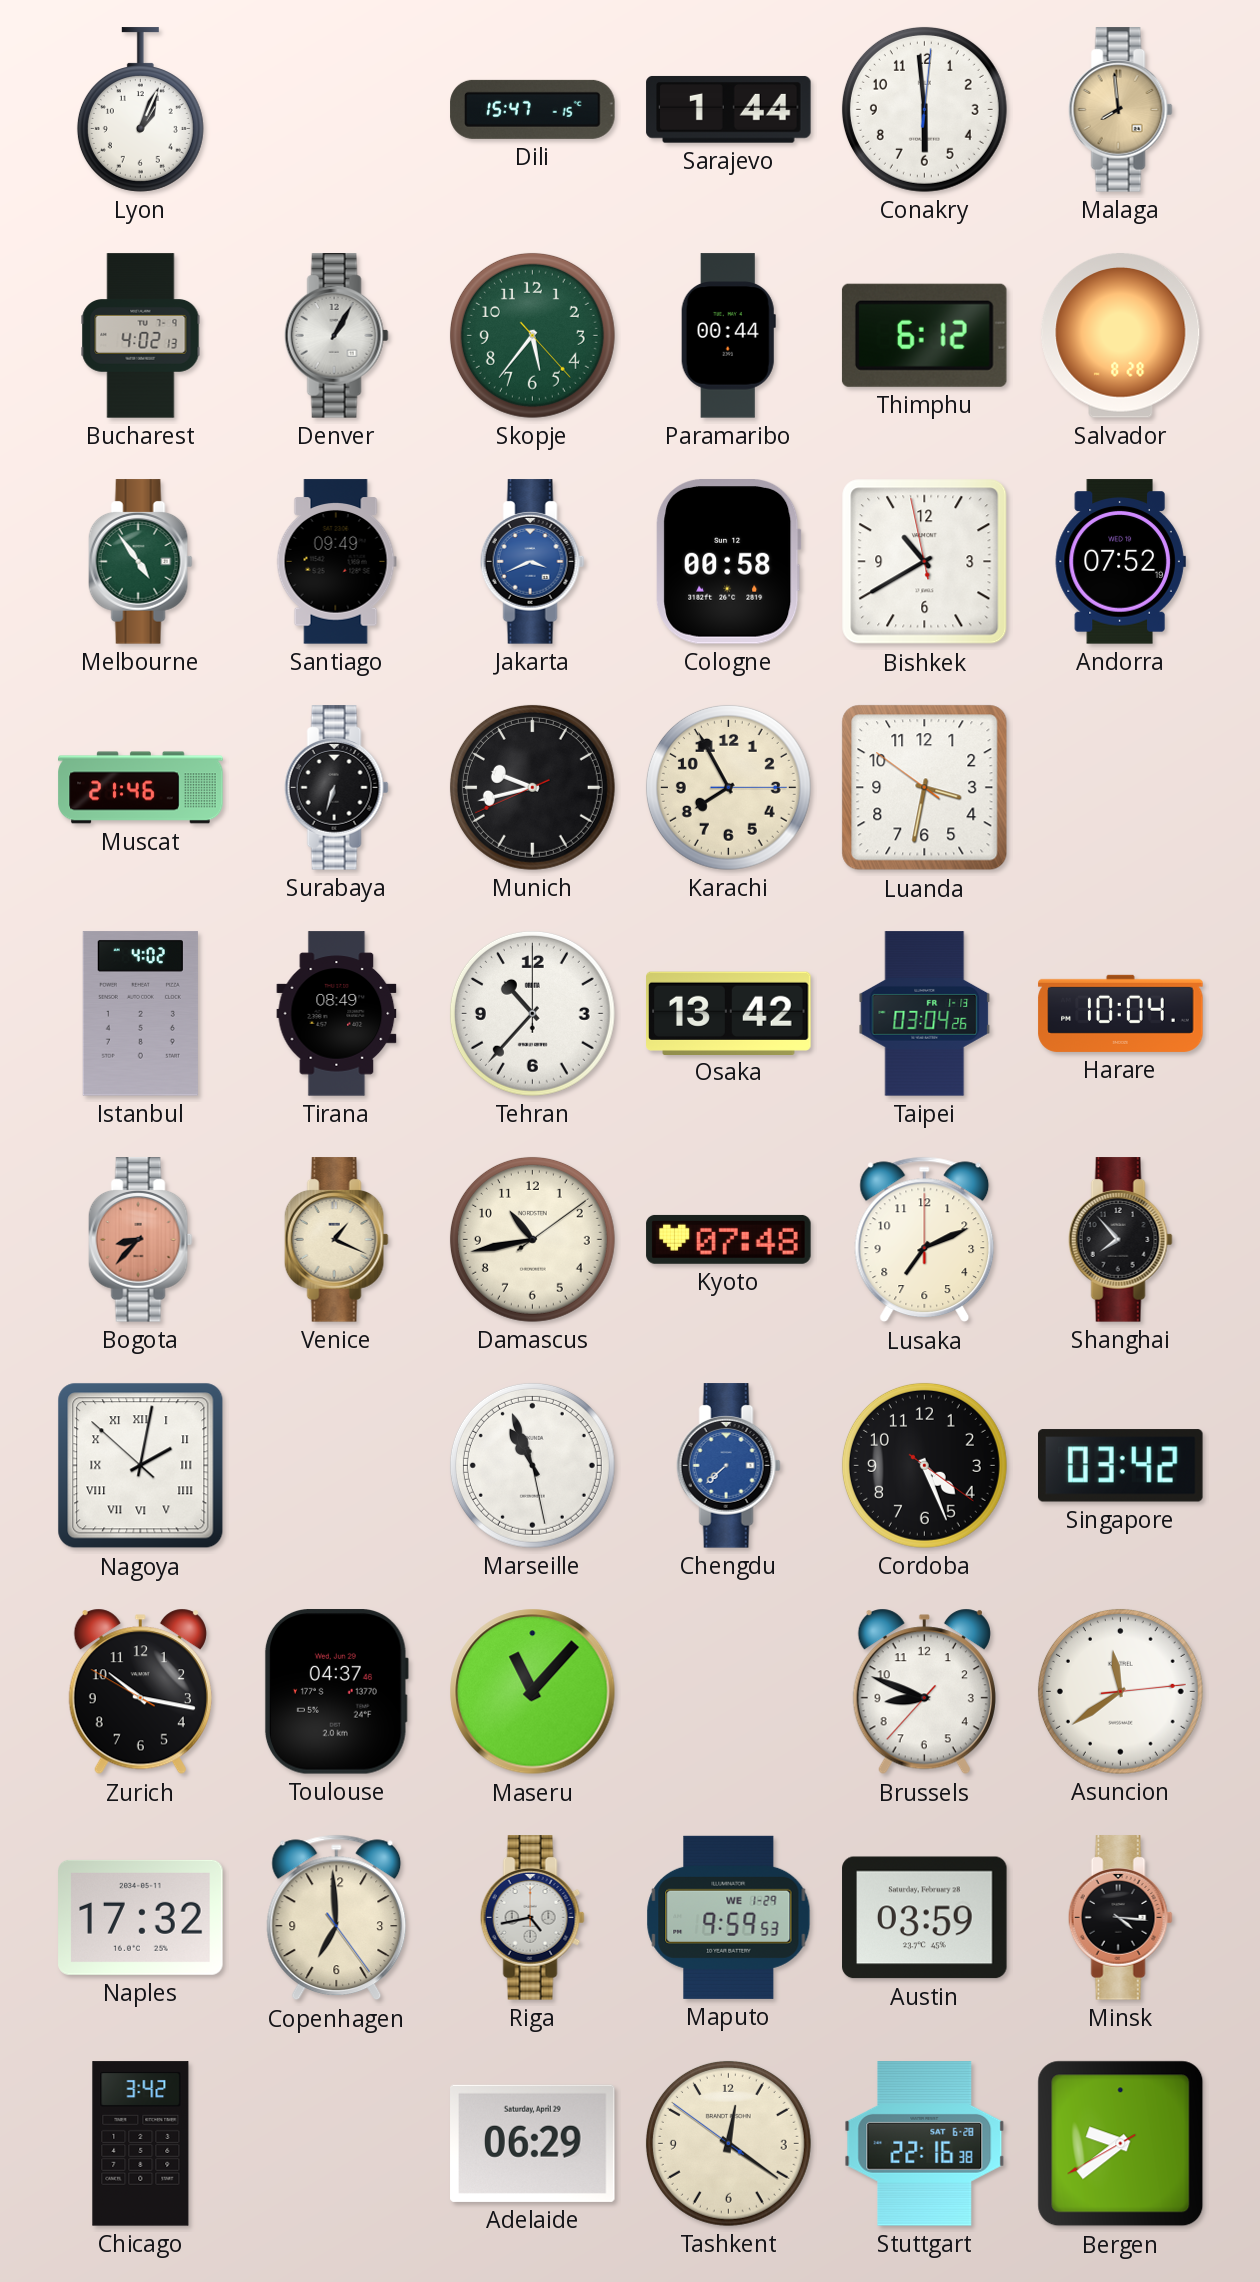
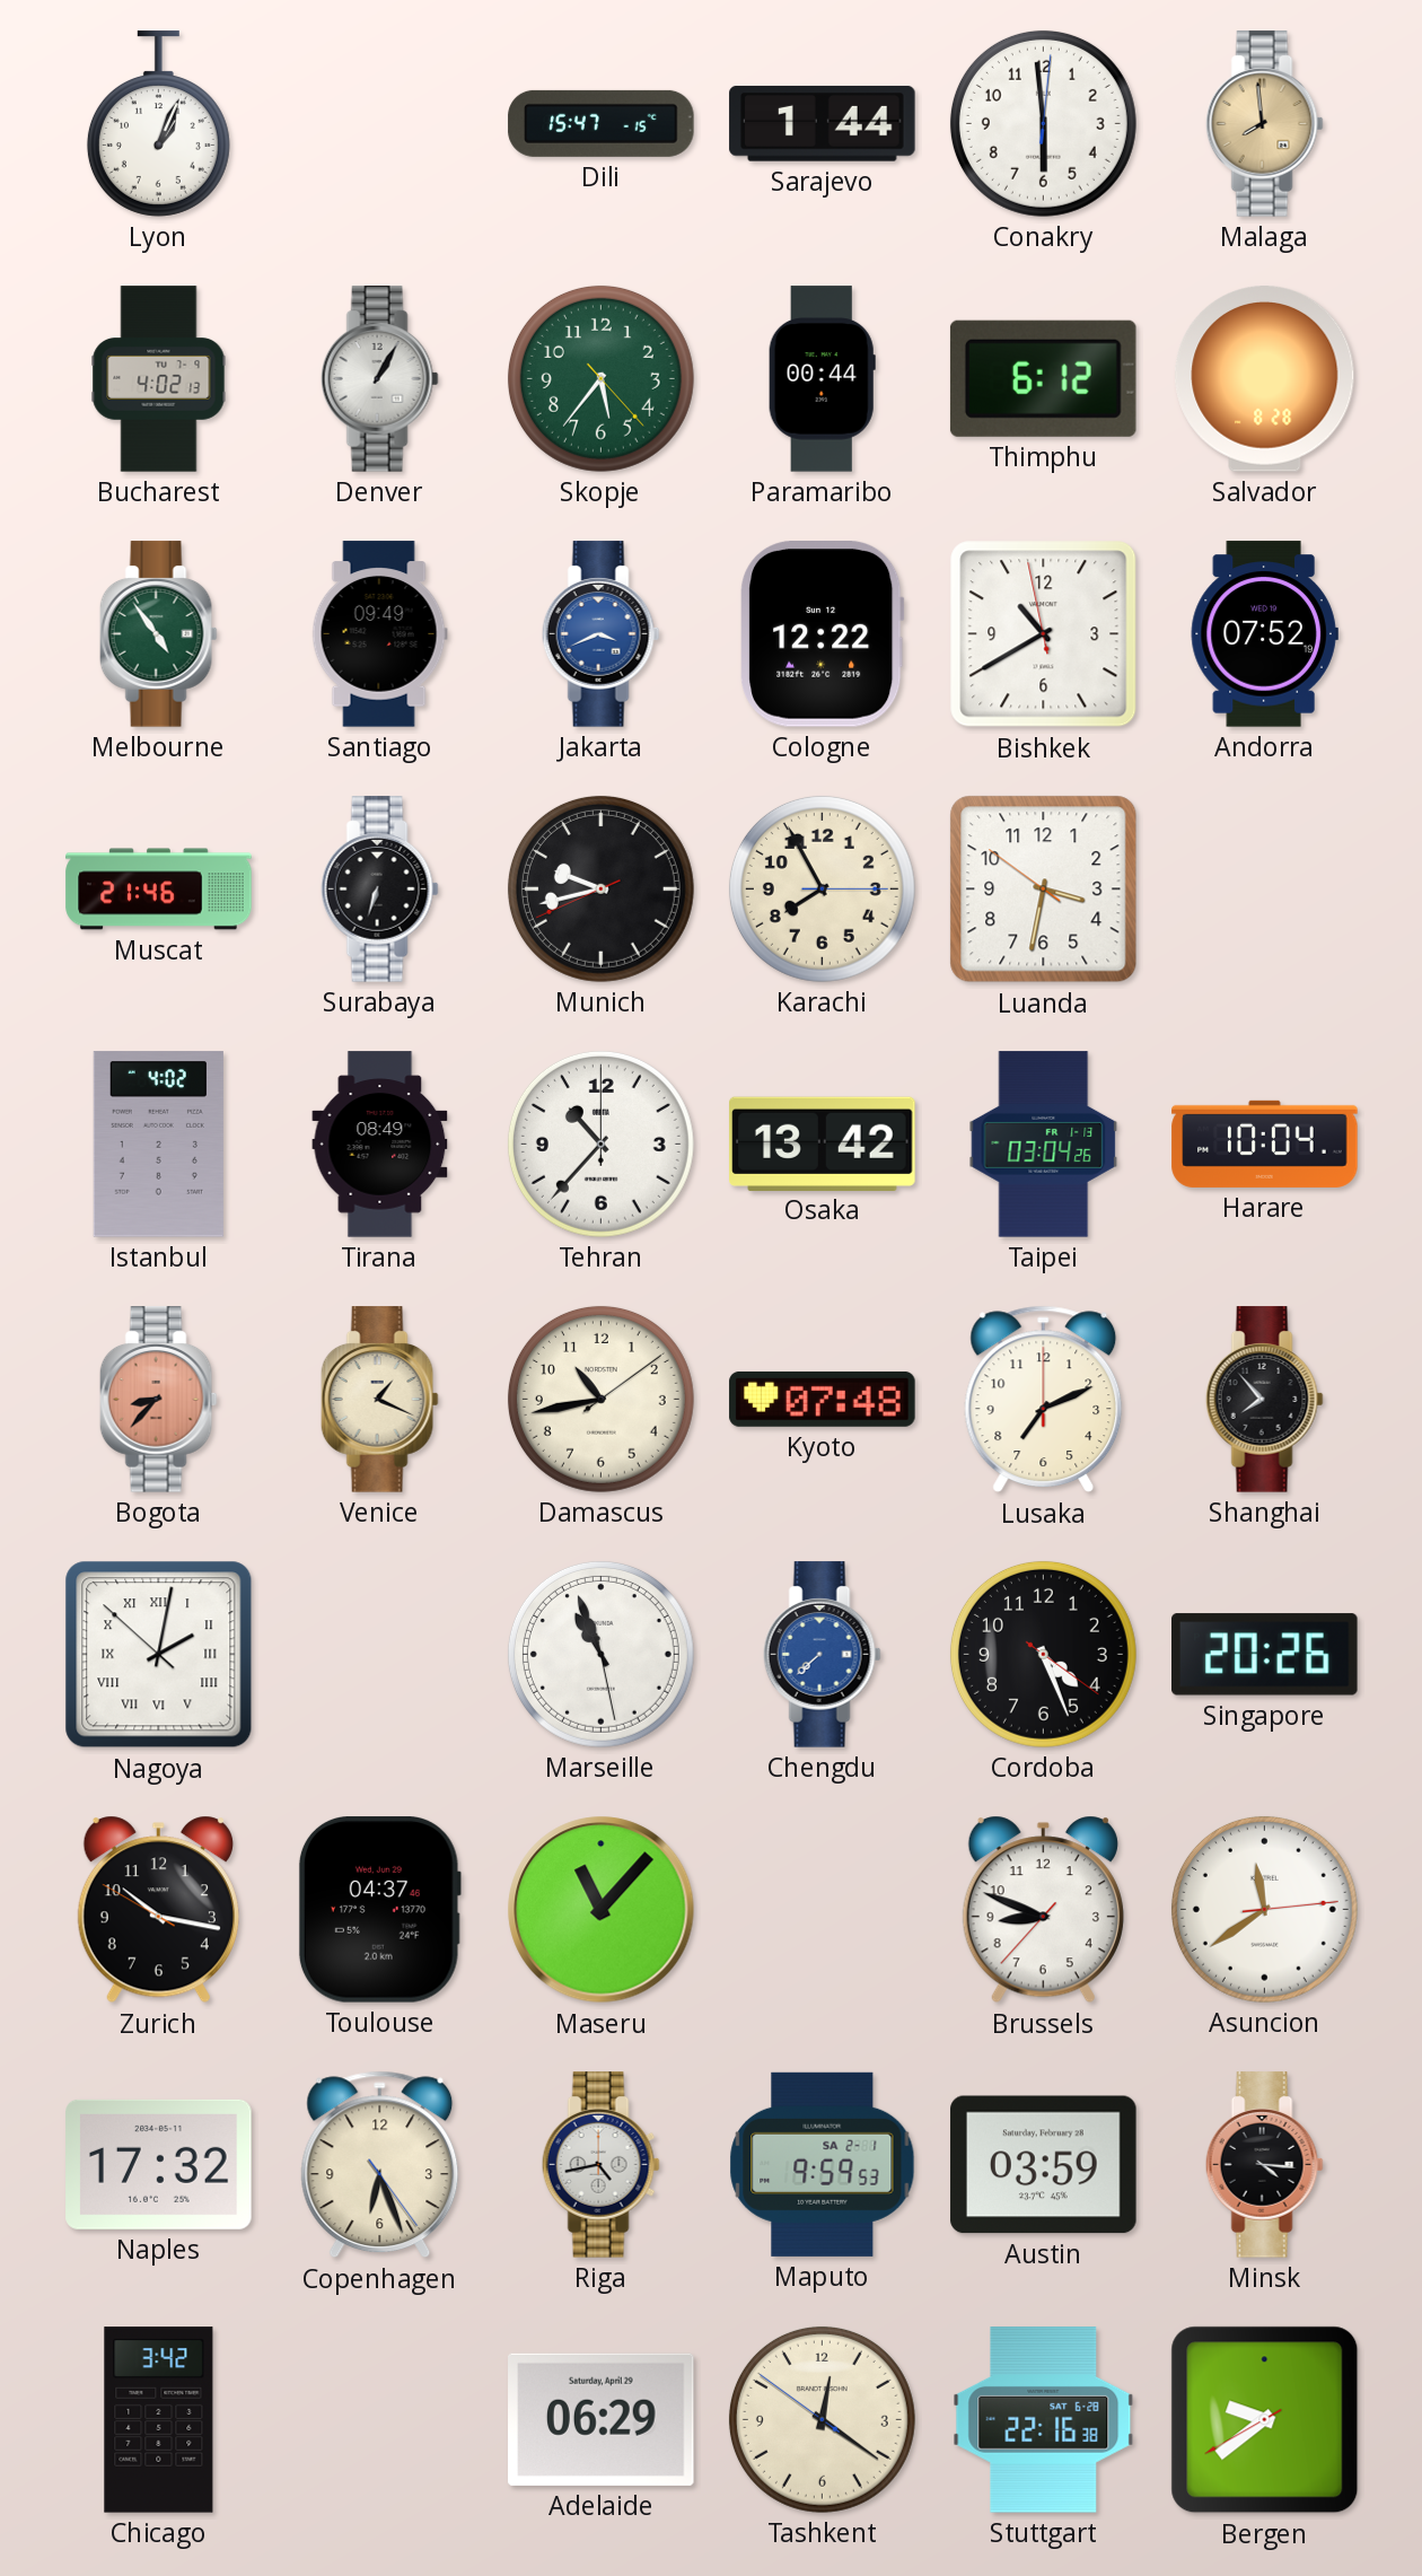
Cologne: 00:58 -> 12:22 (823, 634)
Singapore: 03:42 -> 20:26 (1265, 1655)
Copenhagen: 6:59 -> 6:26 (380, 2165)
Maputo date: WE 1-29 -> SA 2-1 (823, 2164)
